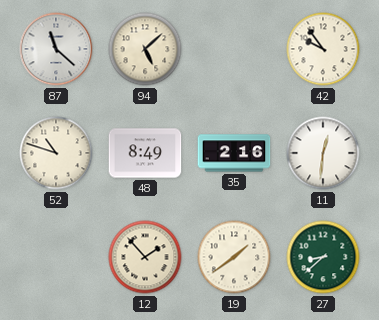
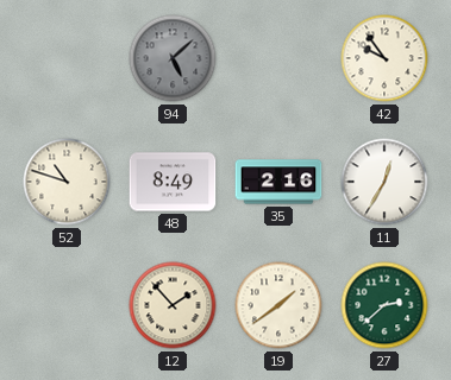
87: 11:22 -> none (56, 49)
94 dial: cream -> grey (173, 58)
11: 12:31 -> 12:35 (384, 182)
27: 8:38 -> 2:38 (384, 305)
